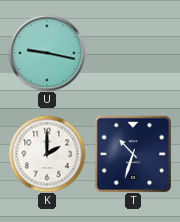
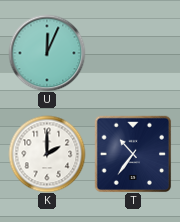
U: 9:17 -> 12:04 (47, 53)
T: 10:33 -> 10:36 (133, 154)
